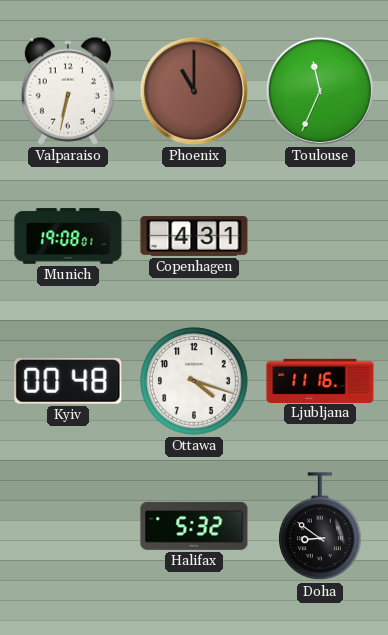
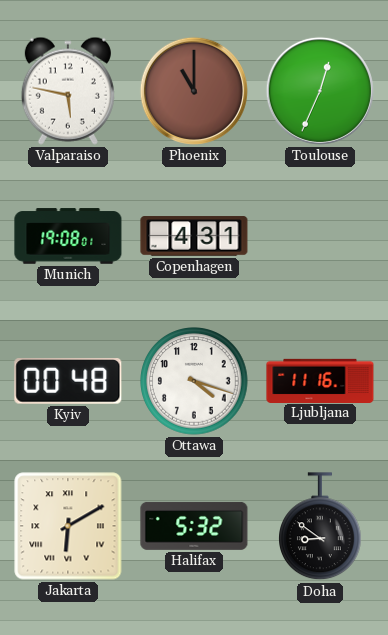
Valparaiso: 6:32 -> 5:47 (68, 91)
Toulouse: 11:34 -> 12:34 (320, 91)
Jakarta: none -> 6:10 (68, 526)
